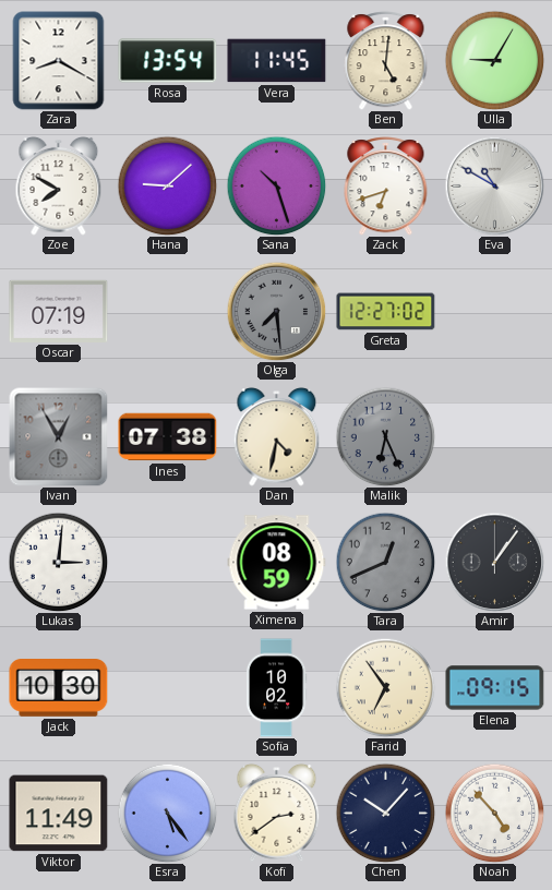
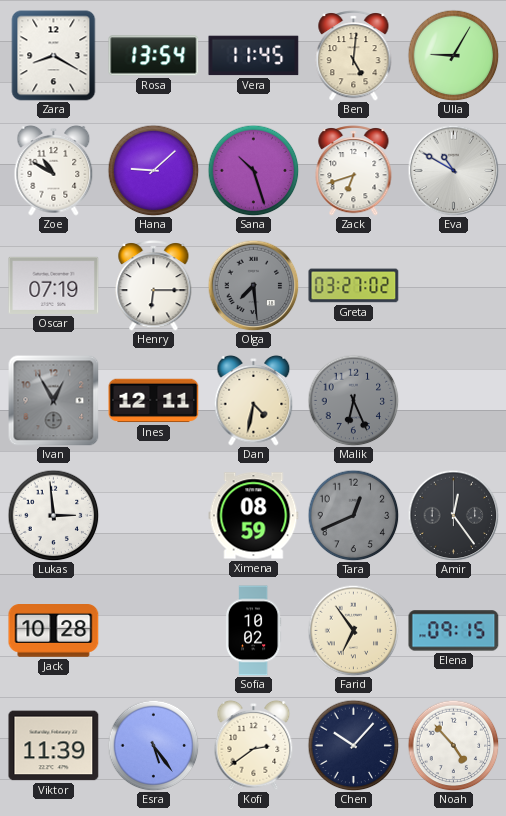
Zoe: 7:50 -> 10:50 (54, 171)
Henry: none -> 6:15 (154, 286)
Greta: 12:27 -> 03:27 (354, 286)
Ines: 07:38 -> 12:11 (154, 401)
Lukas: 3:01 -> 2:59 (53, 515)
Amir: 1:06 -> 12:24 (453, 515)
Jack: 10:30 -> 10:28 (54, 631)
Viktor: 11:49 -> 11:39 (54, 746)
